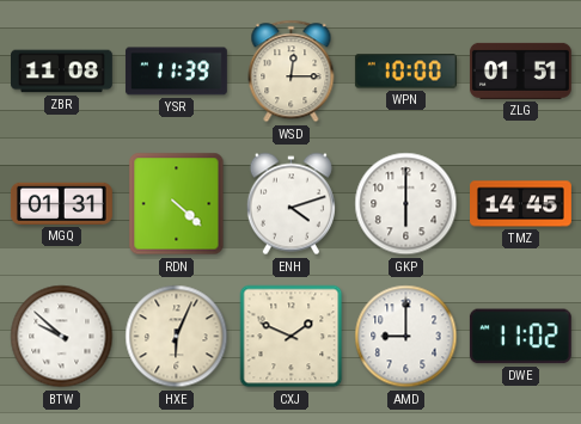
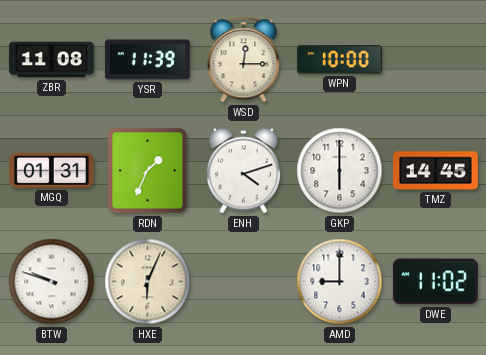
ZLG: 01:51 -> none (520, 70)
RDN: 4:22 -> 1:34 (148, 171)
BTW: 9:52 -> 9:48 (52, 282)
CXJ: 1:49 -> none (292, 337)
